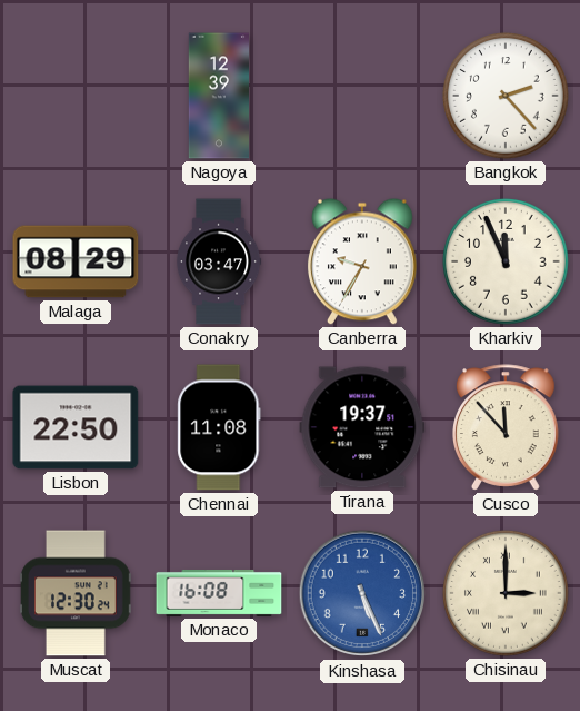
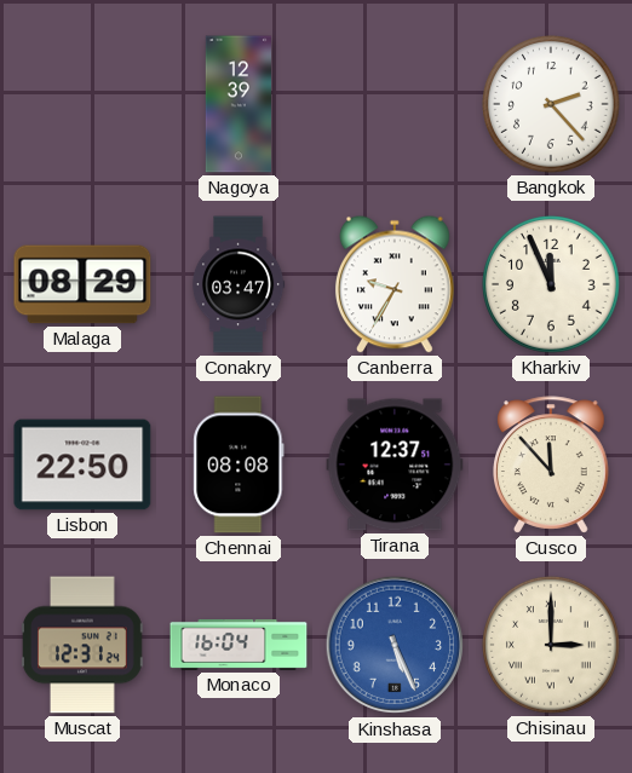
Chennai: 11:08 -> 08:08 (239, 465)
Tirana: 19:37 -> 12:37 (395, 465)
Muscat: 12:30 -> 12:31 (84, 645)
Monaco: 16:08 -> 16:04 (239, 645)
